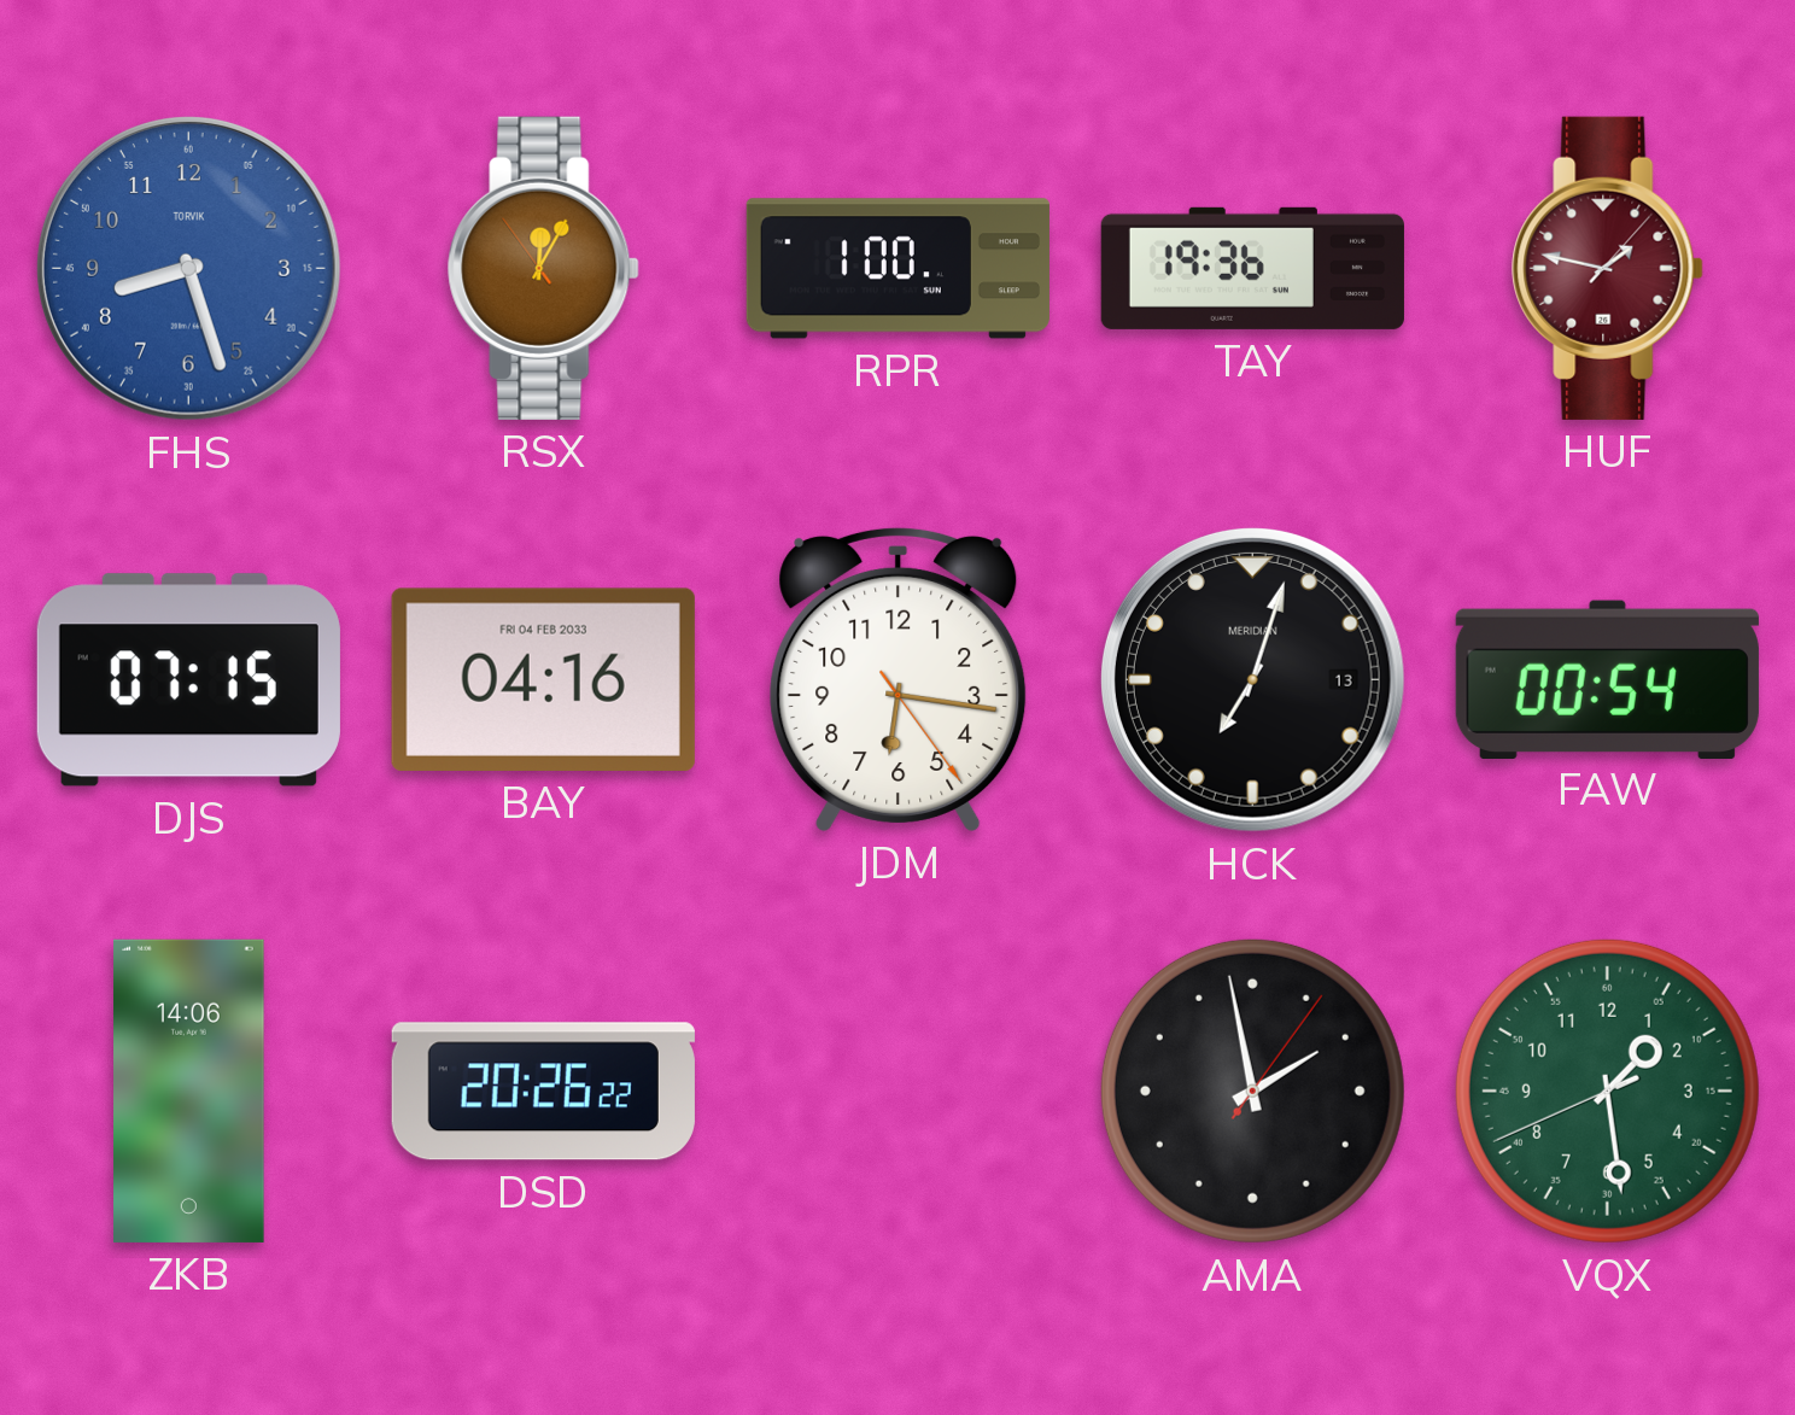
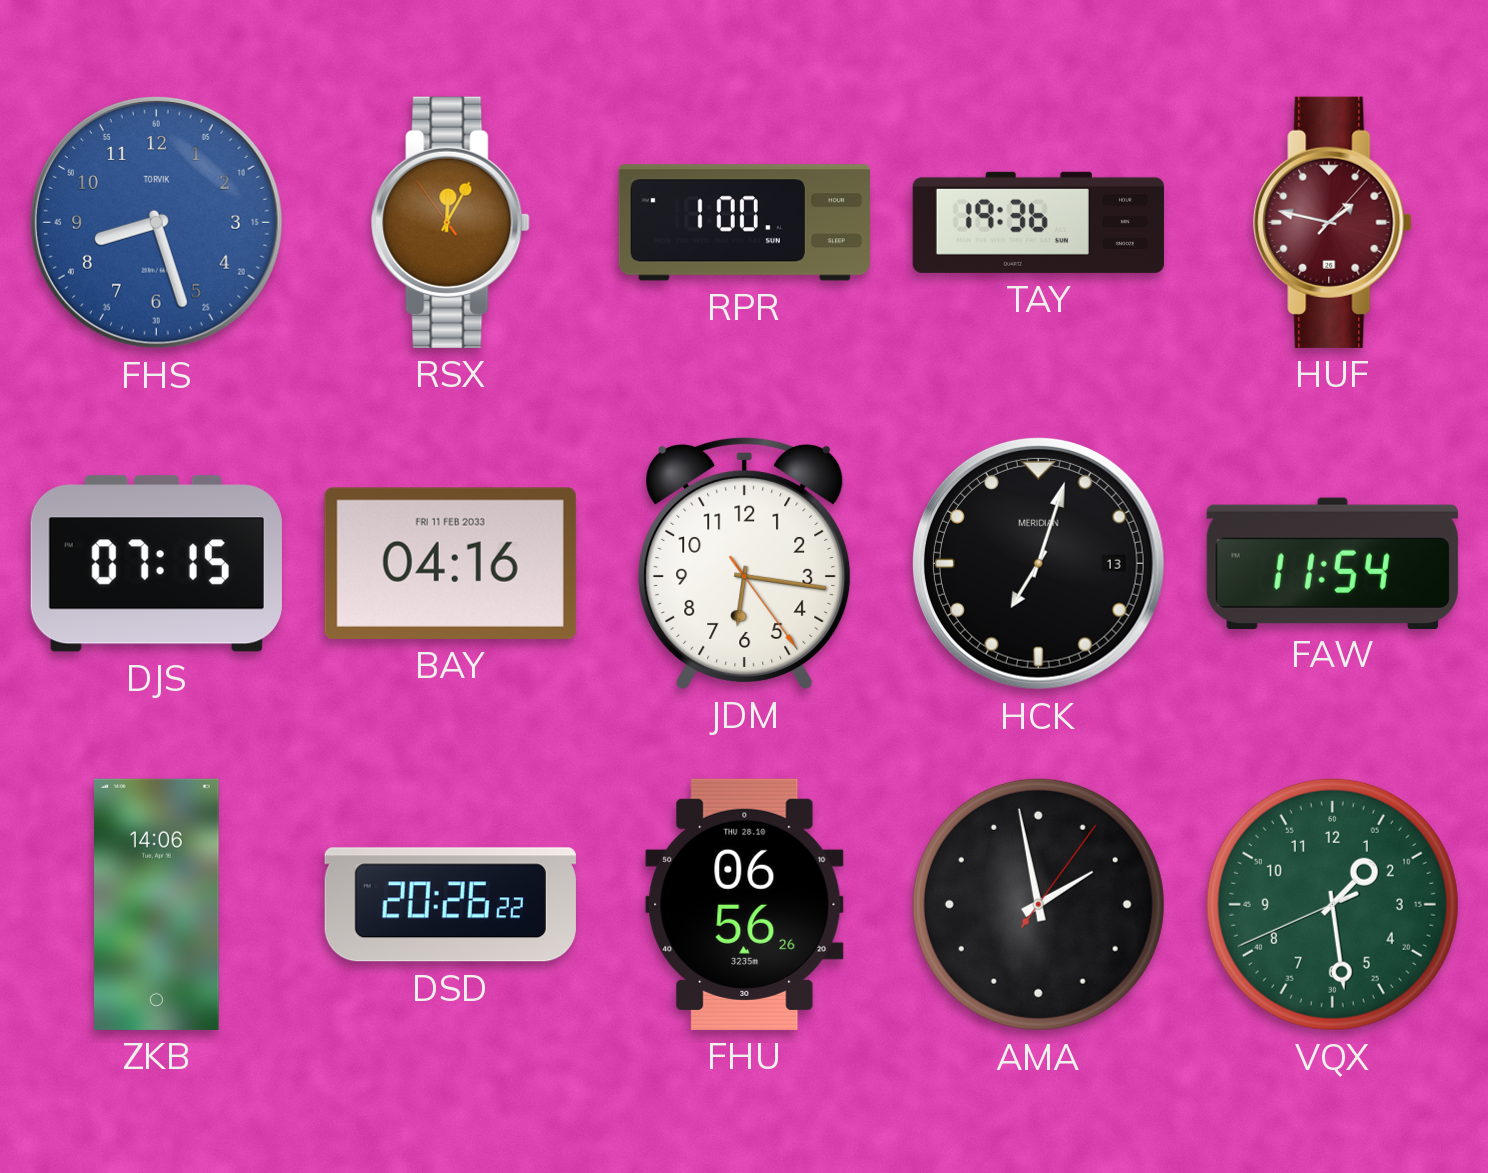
BAY date: FRI 04 FEB 2033 -> FRI 11 FEB 2033 (450, 563)
FAW: 00:54 -> 11:54 (1332, 563)
FHU: none -> 06:56 (745, 904)
